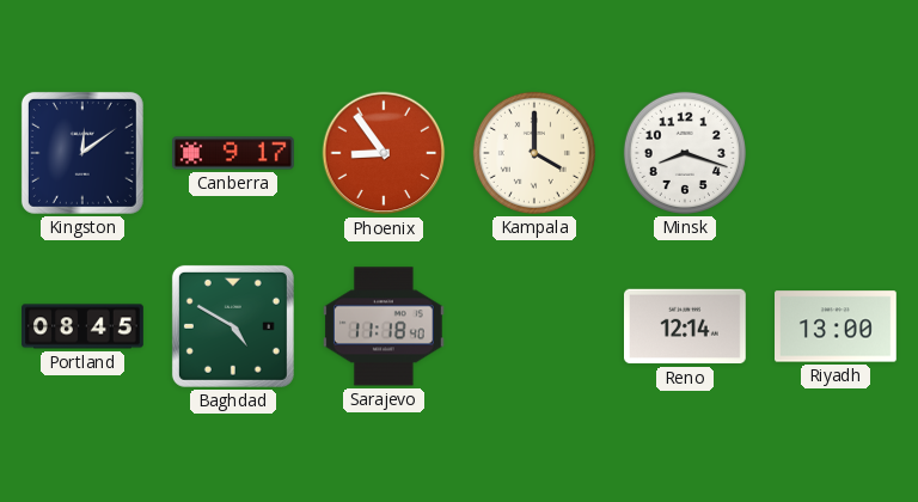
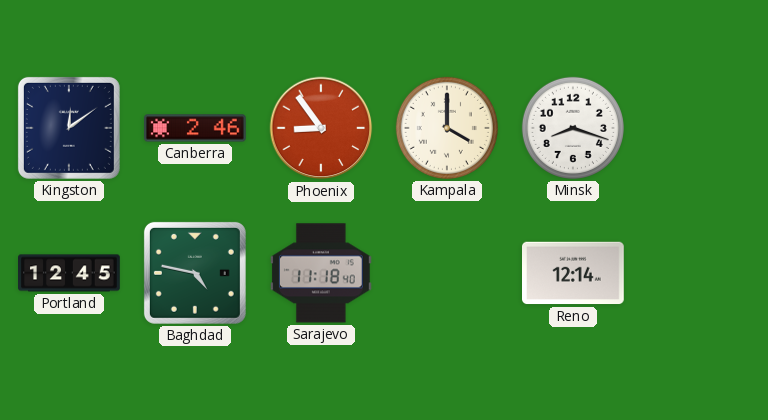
Canberra: 9:17 -> 2:46 (196, 128)
Portland: 08:45 -> 12:45 (69, 273)
Baghdad: 4:50 -> 4:47 (195, 273)
Riyadh: 13:00 -> none (837, 326)
